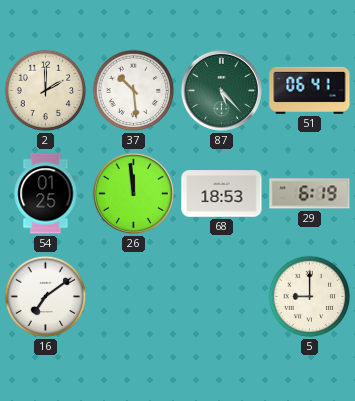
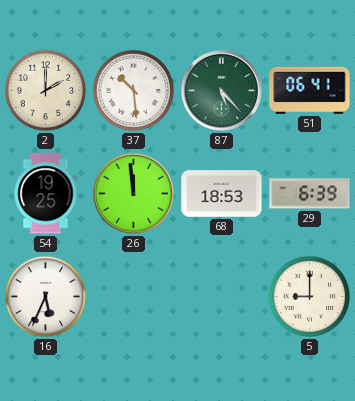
54: 01:25 -> 19:25 (46, 194)
29: 6:19 -> 6:39 (310, 194)
16: 7:09 -> 5:34 (46, 297)
